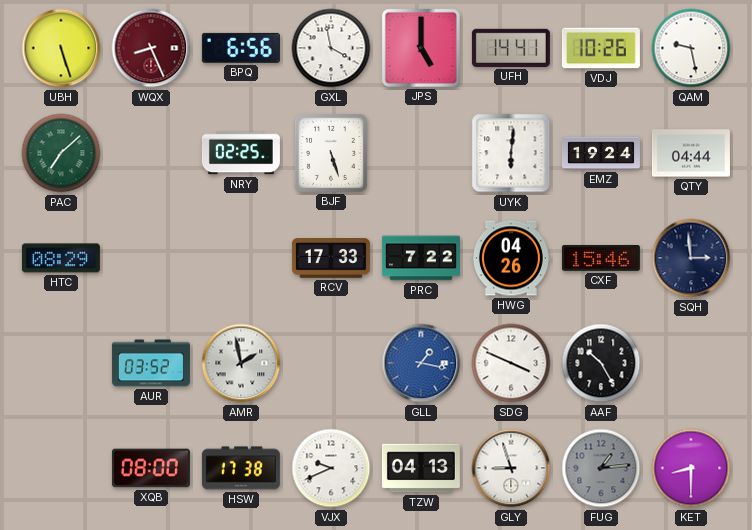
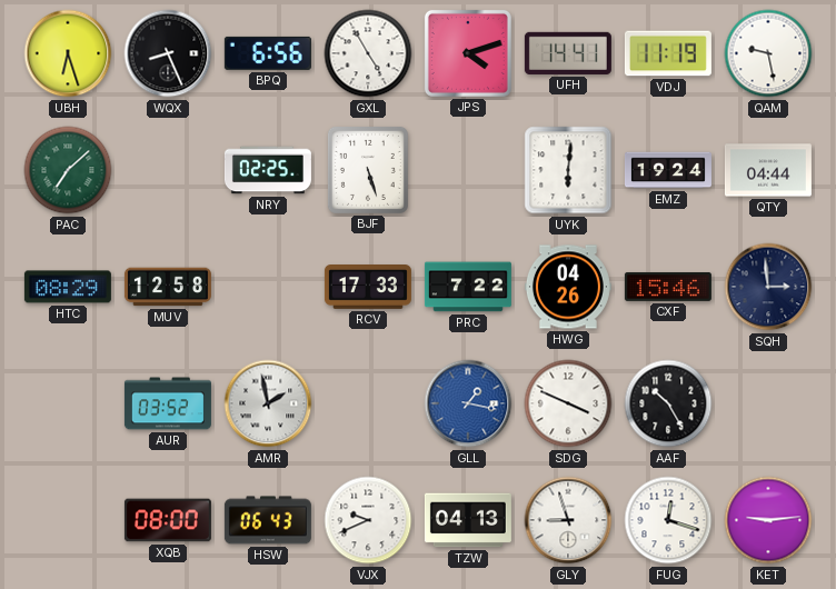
UBH: 5:27 -> 6:27 (68, 53)
WQX dial: burgundy -> black (168, 53)
GXL: 3:58 -> 4:55 (368, 53)
JPS: 5:00 -> 4:12 (468, 53)
VDJ: 10:26 -> 11:19 (668, 53)
MUV: none -> 12:58 (168, 287)
HSW: 17:38 -> 06:43 (268, 520)
FUG: 1:14 -> 12:18 (668, 520)
FUG dial: grey -> white (668, 520)
KET: 8:30 -> 9:14 (768, 520)
